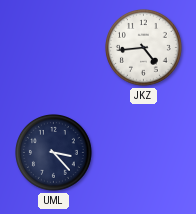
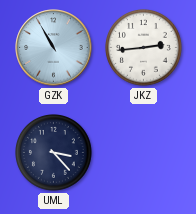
GZK: none -> 10:55 (54, 48)
JKZ: 4:44 -> 2:44 (144, 48)
